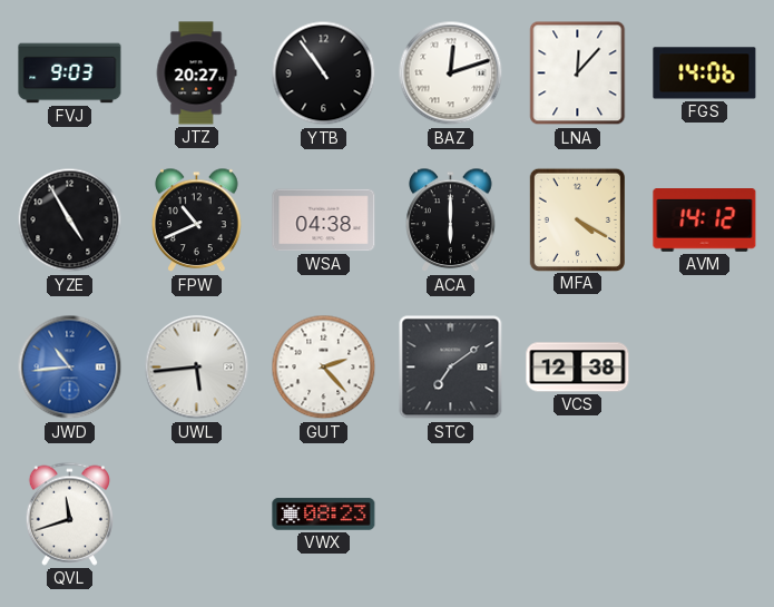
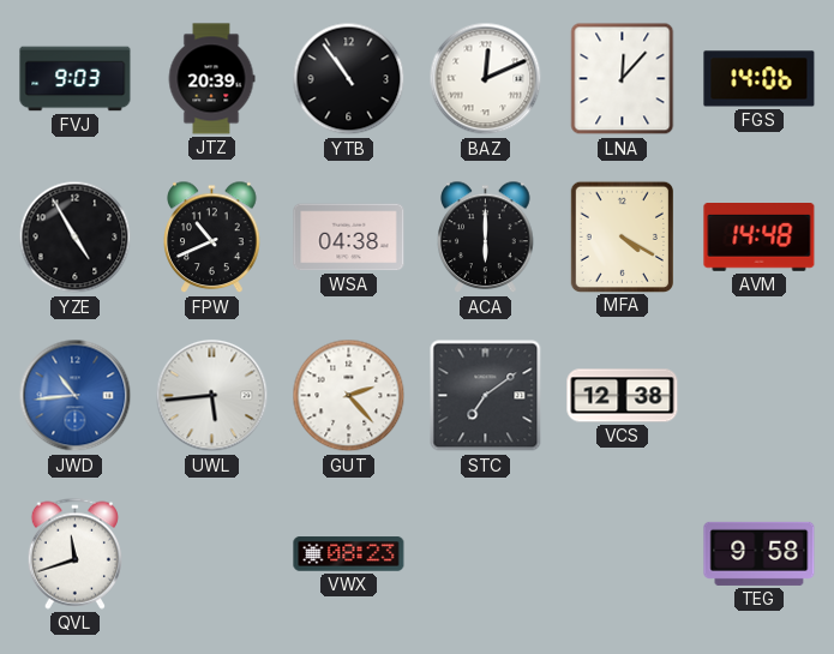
JTZ: 20:27 -> 20:39 (211, 79)
BAZ: 12:12 -> 12:11 (486, 79)
AVM: 14:12 -> 14:48 (760, 238)
TEG: none -> 9:58 (760, 553)
